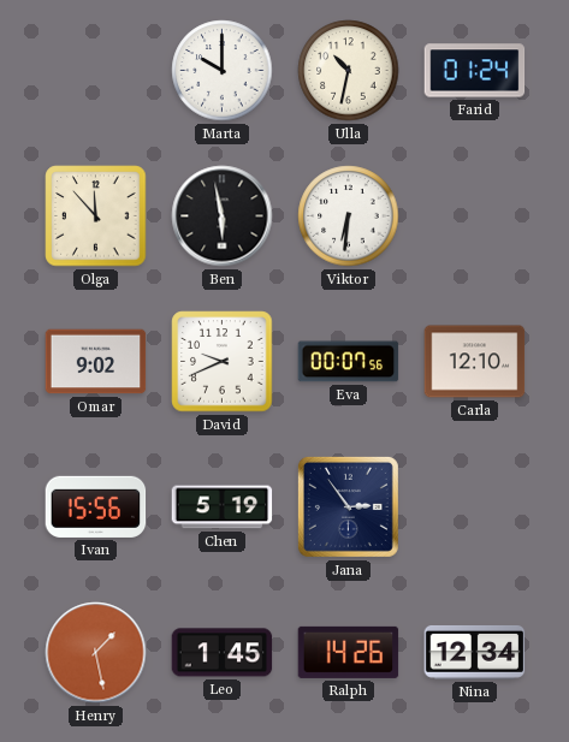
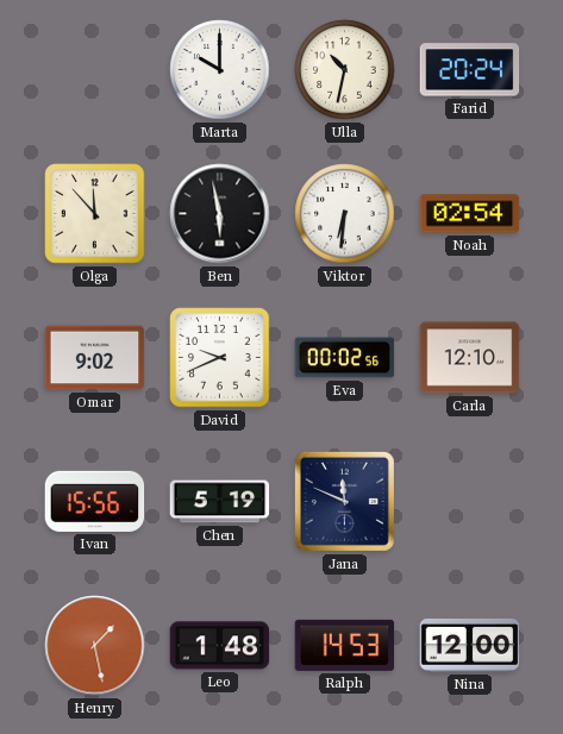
Farid: 01:24 -> 20:24 (470, 70)
Noah: none -> 02:54 (470, 214)
Eva: 00:07 -> 00:02 (345, 358)
Jana: 2:54 -> 11:49 (344, 501)
Leo: 1:45 -> 1:48 (220, 646)
Ralph: 14:26 -> 14:53 (345, 645)
Nina: 12:34 -> 12:00 (470, 645)
